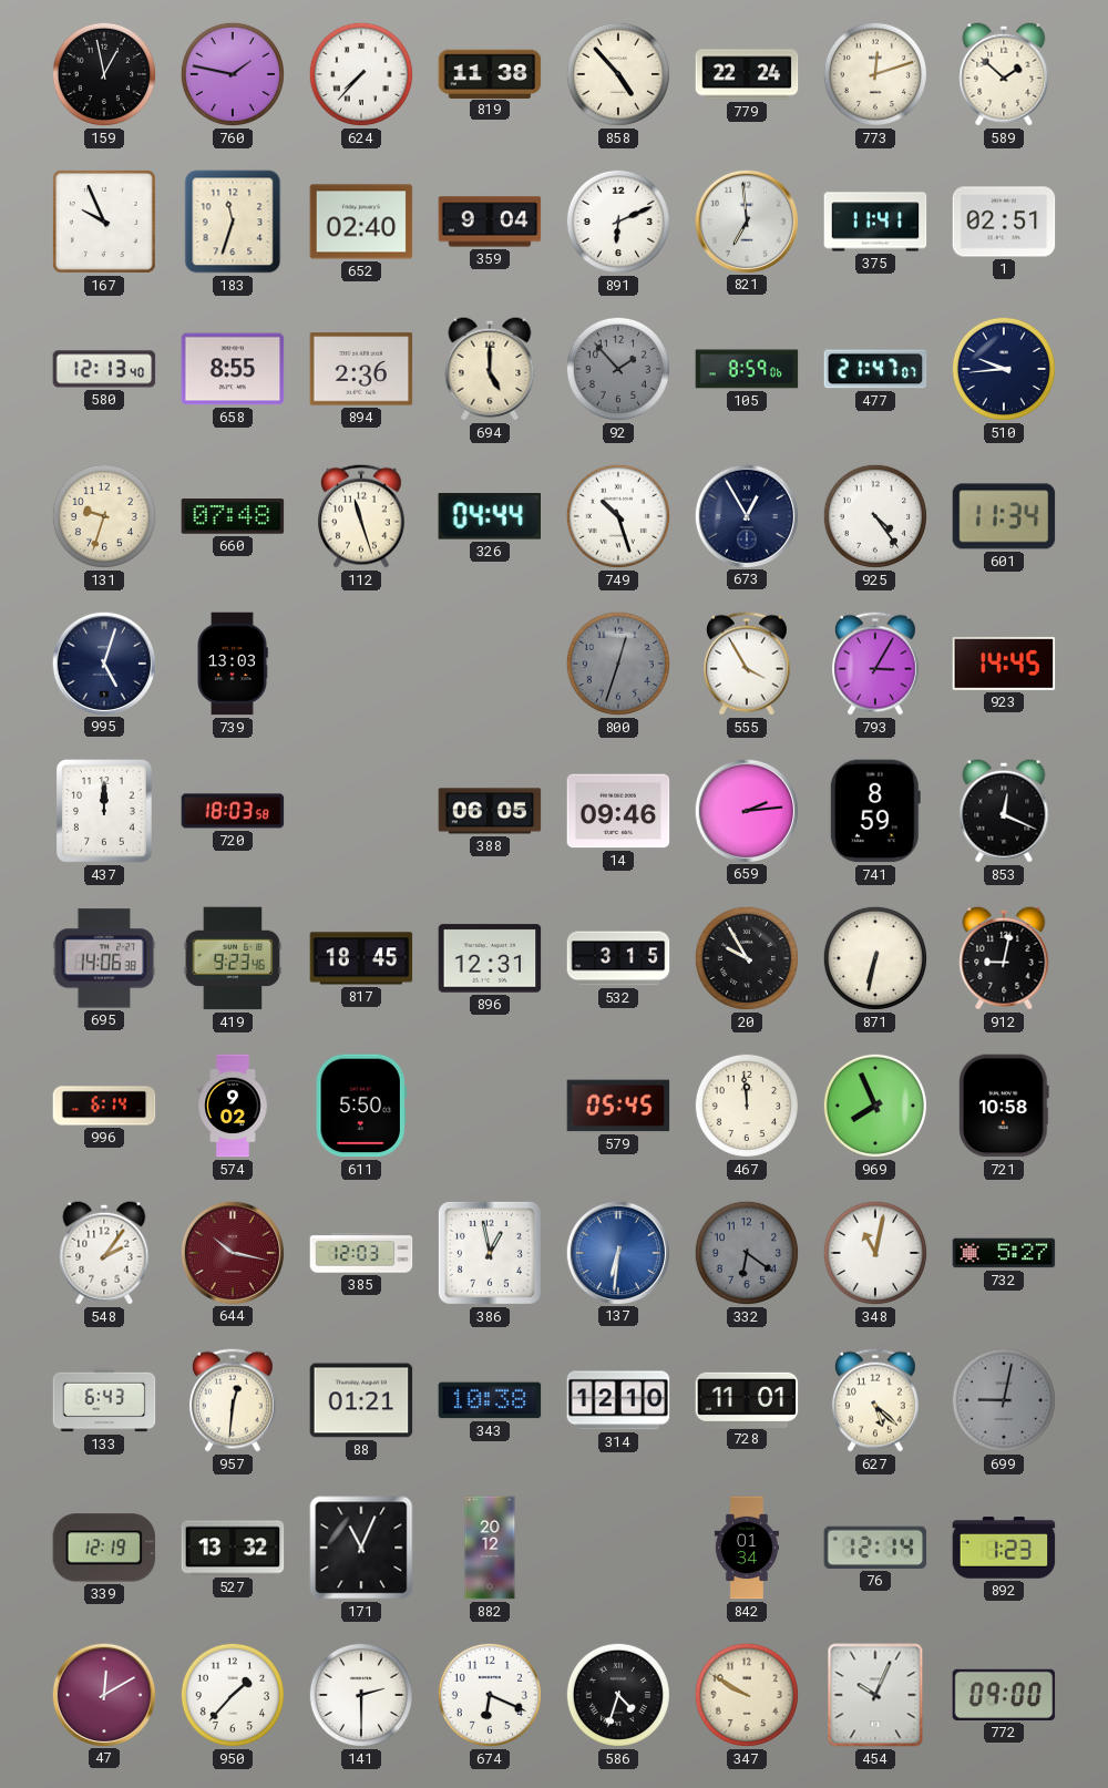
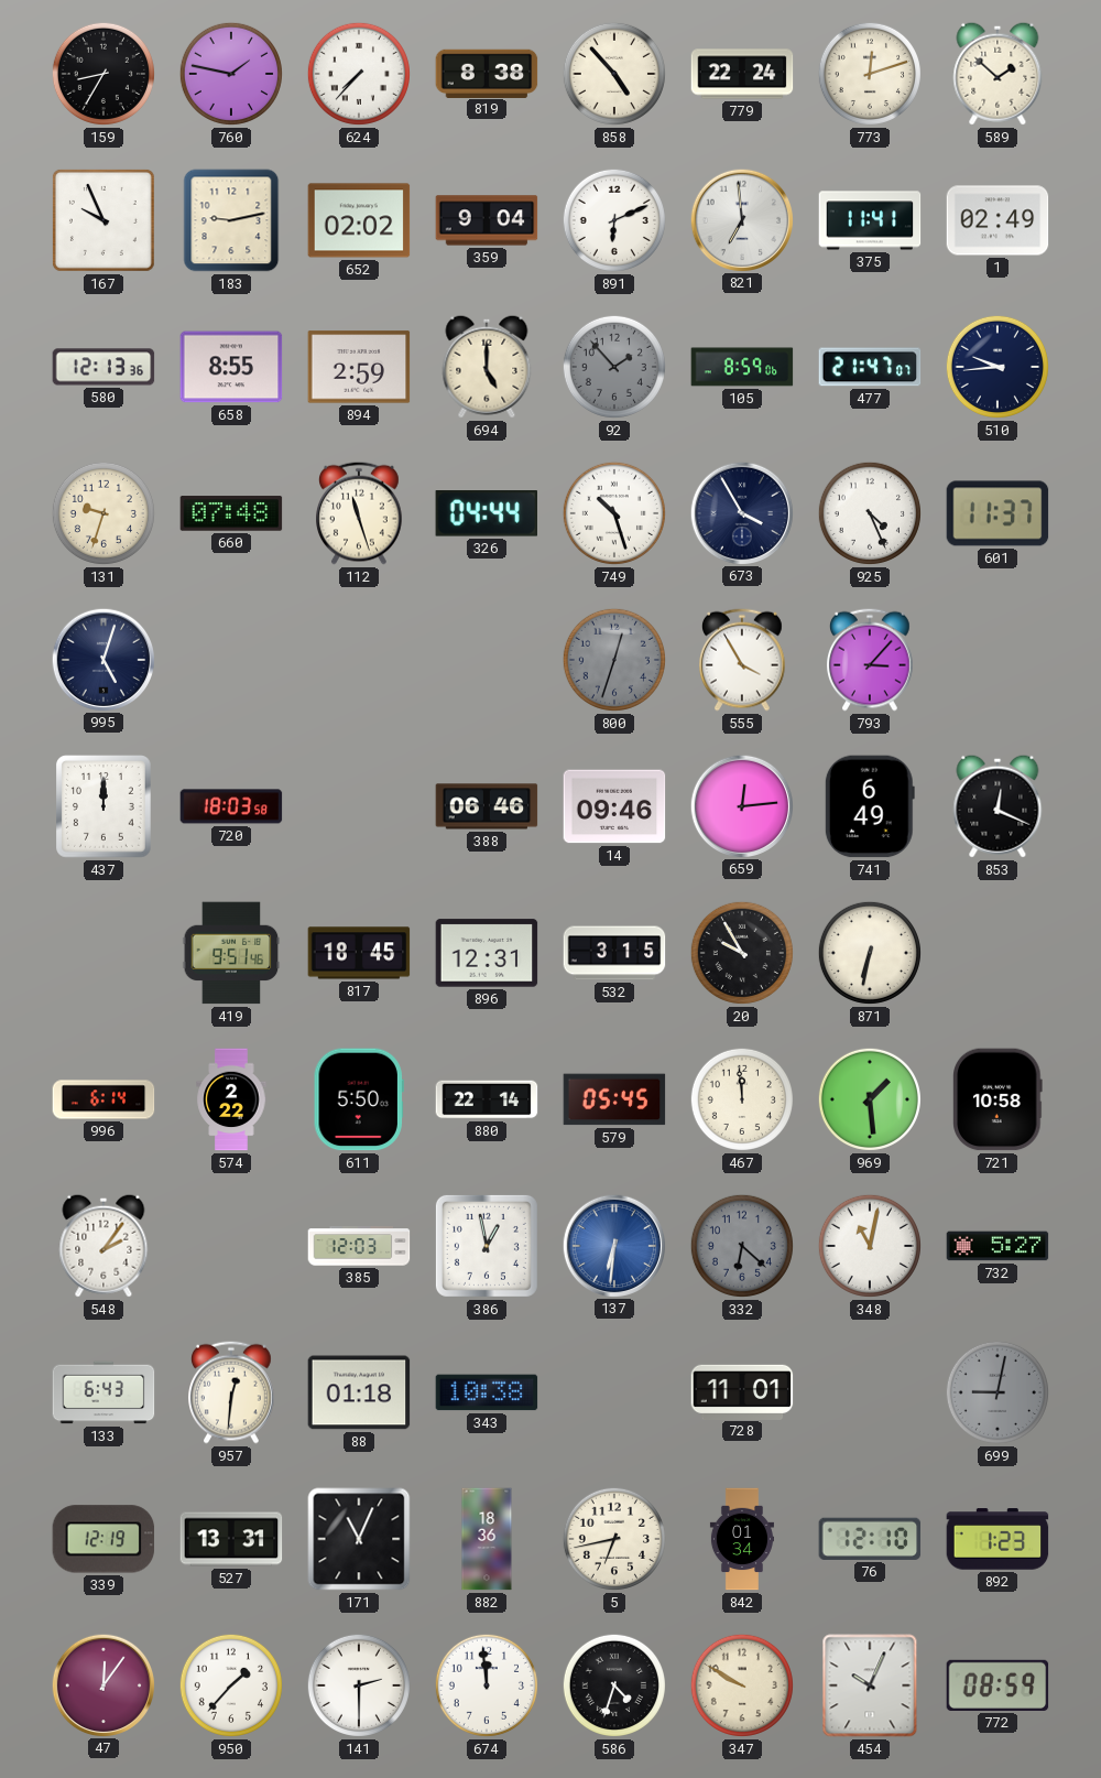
159: 12:58 -> 8:35 (103, 74)
819: 11:38 -> 8:38 (487, 73)
183: 11:33 -> 9:13 (231, 220)
652: 02:40 -> 02:02 (359, 220)
1: 02:51 -> 02:49 (998, 220)
580: 12:13:40 -> 12:13:36 (103, 367)
894: 2:36 -> 2:59 (359, 367)
673: 12:55 -> 3:55 (741, 512)
925: 4:24 -> 4:26 (870, 513)
601: 11:34 -> 11:37 (998, 513)
739: 13:03 -> none (233, 664)
793: 3:05 -> 3:07 (871, 660)
923: 14:45 -> none (1004, 664)
388: 06:05 -> 06:46 (487, 806)
659: 2:14 -> 12:14 (741, 805)
741: 8:59 -> 6:49 (870, 806)
695: 14:06 -> none (104, 958)
419: 9:23 -> 9:51 (231, 953)
912: 9:02 -> none (1004, 958)
574: 9:02 -> 2:22 (231, 1099)
880: none -> 22:14 (487, 1099)
969: 7:56 -> 1:29 (870, 1099)
644: 10:17 -> none (232, 1252)
332: 6:21 -> 6:22 (742, 1246)
88: 01:21 -> 01:18 (359, 1392)
314: 12:10 -> none (618, 1400)
627: 5:22 -> none (876, 1400)
527: 13:32 -> 13:31 (231, 1539)
882: 20:12 -> 18:36 (487, 1539)
5: none -> 6:43 (614, 1539)
76: 12:14 -> 12:10 (870, 1539)
47: 12:10 -> 12:06 (102, 1684)
674: 6:19 -> 11:59 (487, 1685)
772: 09:00 -> 08:59 (998, 1685)
